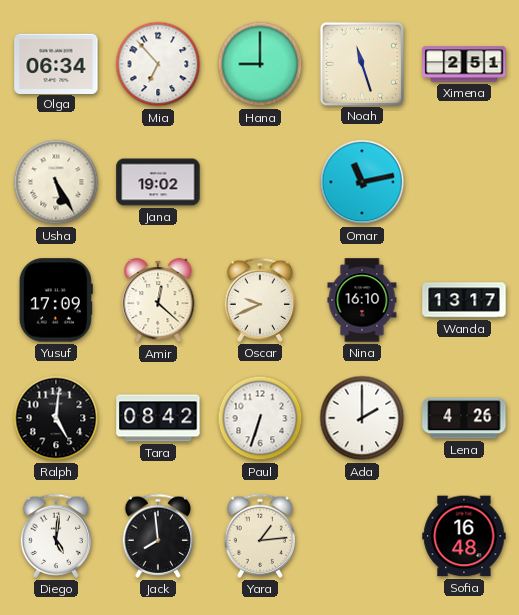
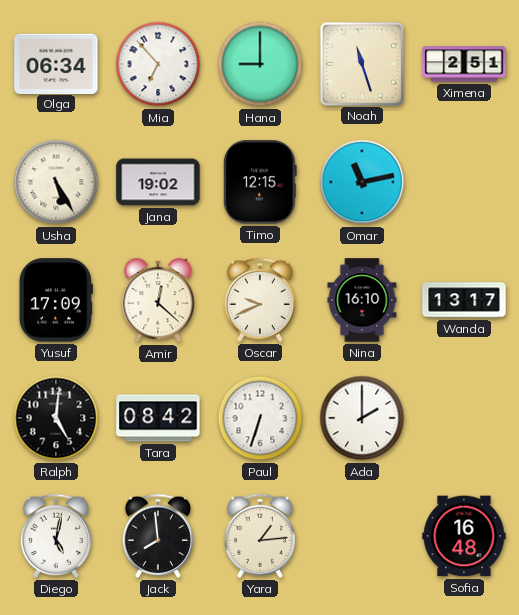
Timo: none -> 12:15 (260, 182)
Lena: 4:26 -> none (464, 418)
Diego: 5:01 -> 5:02 (55, 536)
